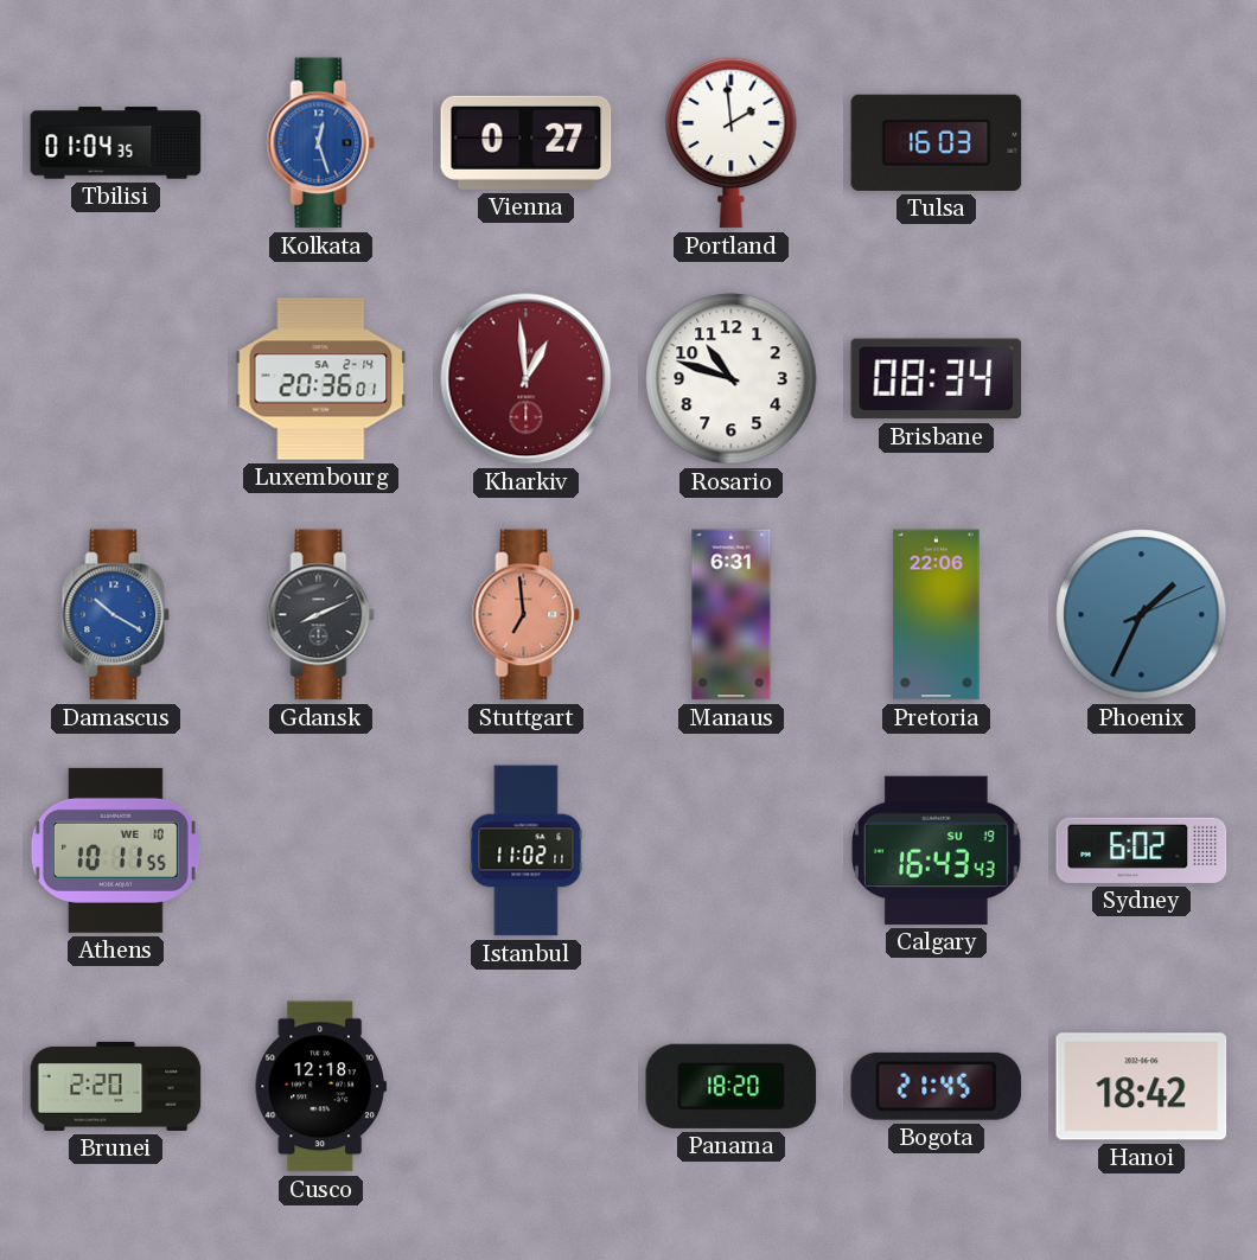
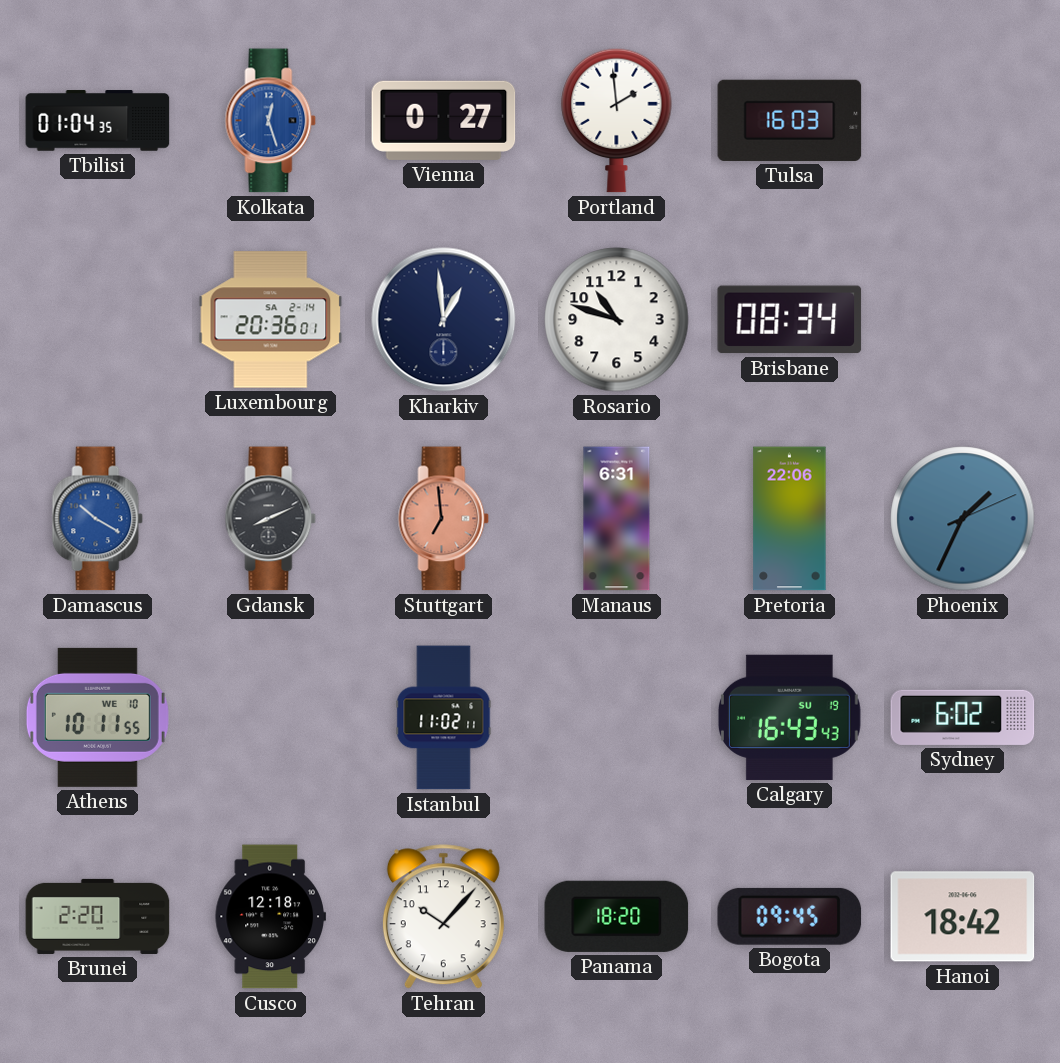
Kharkiv dial: burgundy -> navy (444, 320)
Tehran: none -> 10:07 (443, 917)
Bogota: 21:45 -> 09:45 (790, 916)
